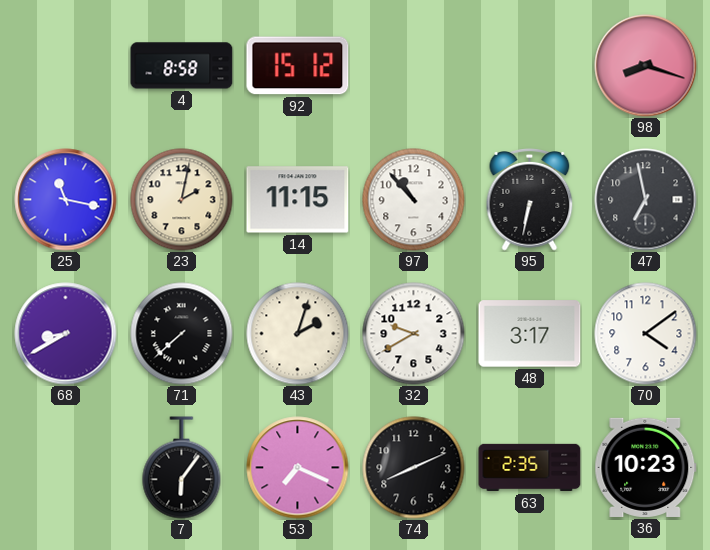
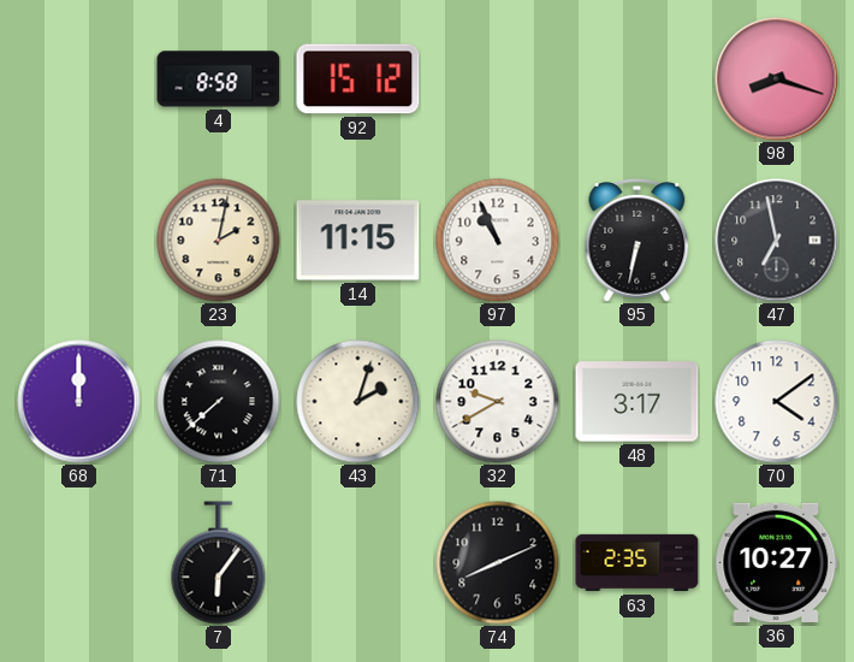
25: 11:17 -> none (66, 200)
97: 10:53 -> 10:56 (498, 241)
68: 8:40 -> 12:00 (79, 402)
53: 7:19 -> none (298, 468)
36: 10:23 -> 10:27 (777, 562)
